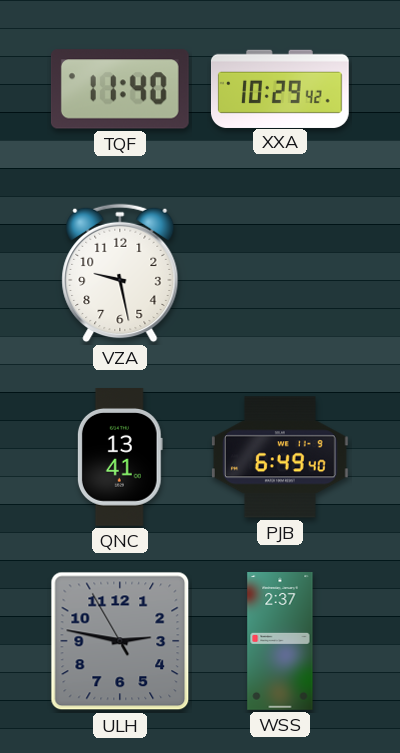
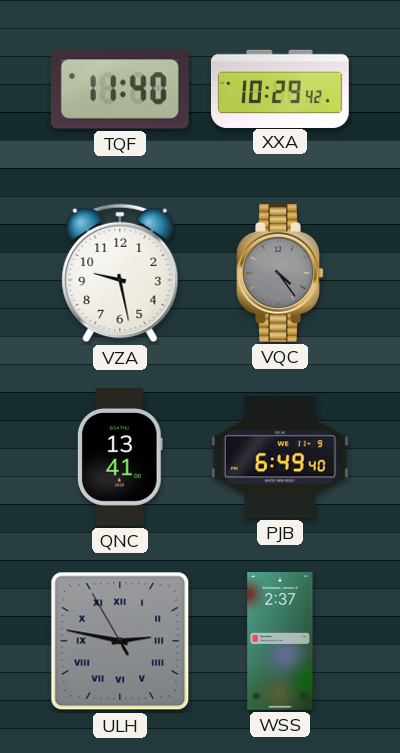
VQC: none -> 4:24 (280, 274)
ULH numerals: Arabic -> Roman (120, 641)
